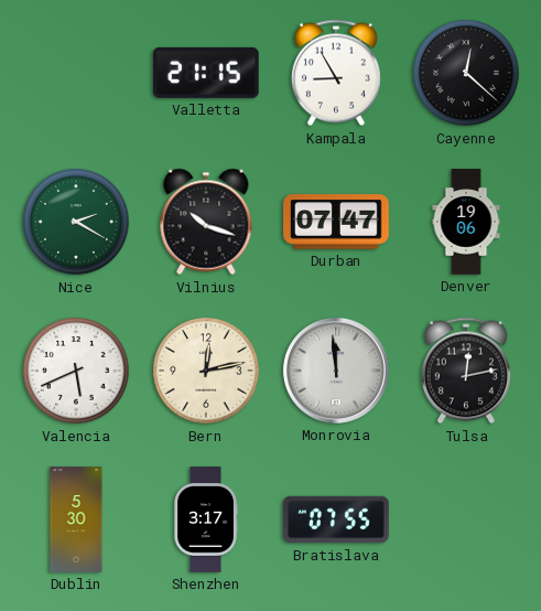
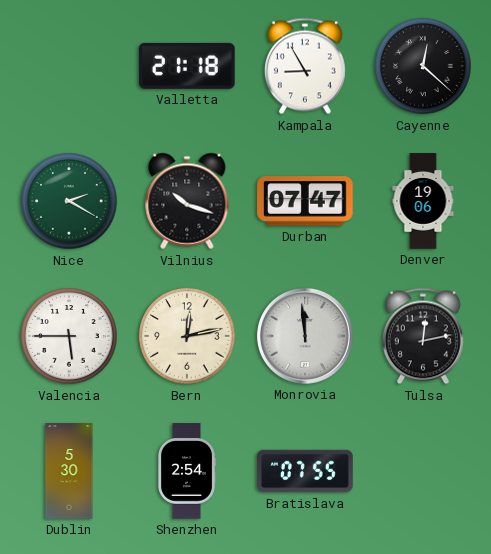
Valletta: 21:15 -> 21:18 (187, 66)
Valencia: 5:41 -> 5:45 (69, 336)
Shenzhen: 3:17 -> 2:54 (187, 471)
